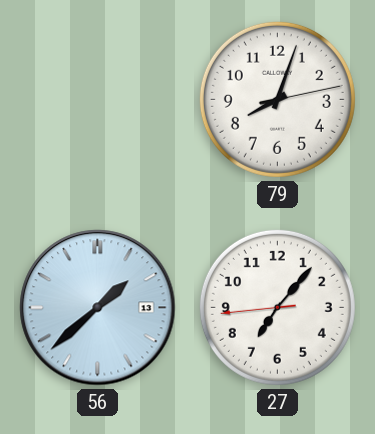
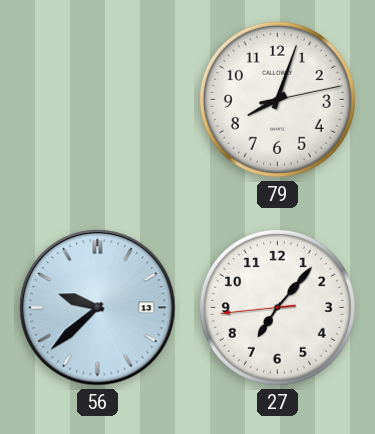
56: 1:38 -> 9:38 (98, 308)
